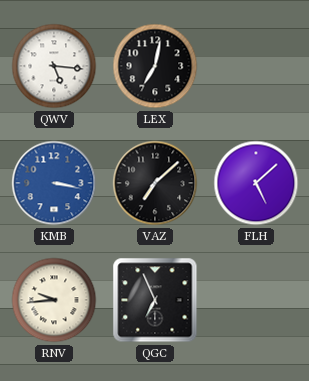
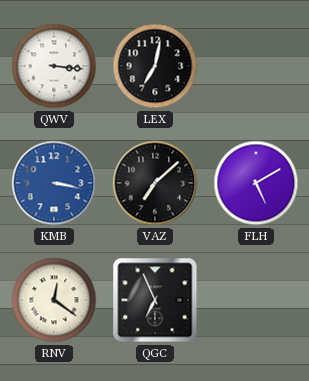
QWV: 5:16 -> 3:16 (54, 66)
FLH: 5:08 -> 5:10 (256, 183)
RNV: 9:44 -> 12:21 (54, 300)
